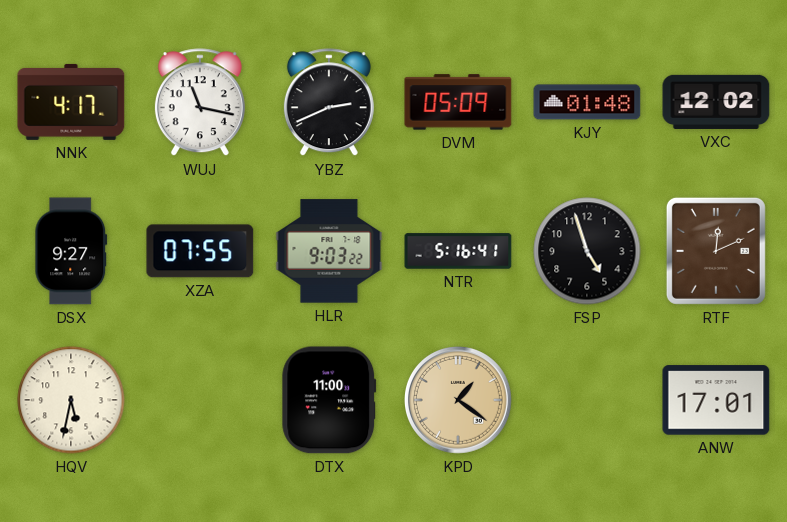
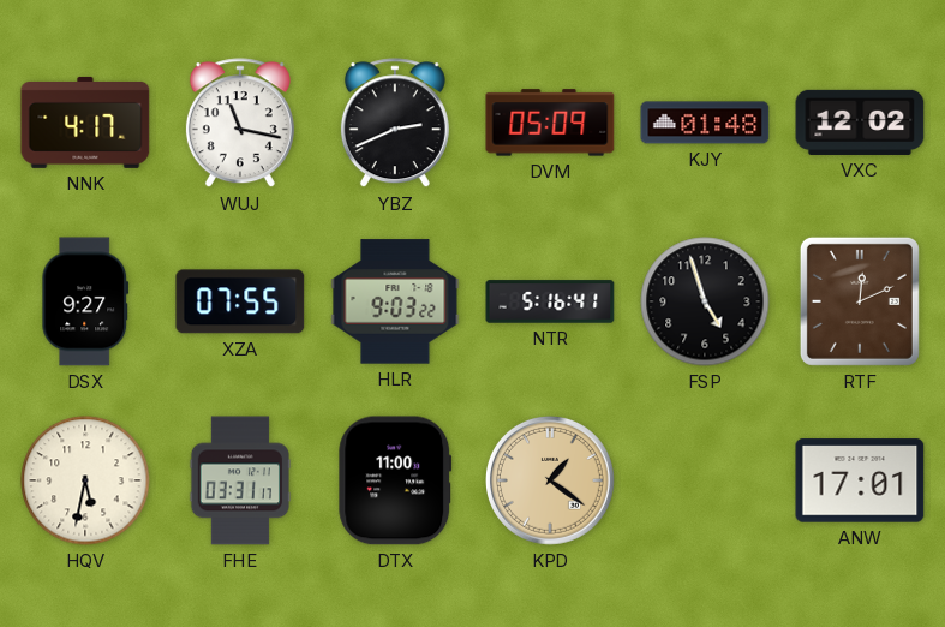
FHE: none -> 03:31 (240, 480)
